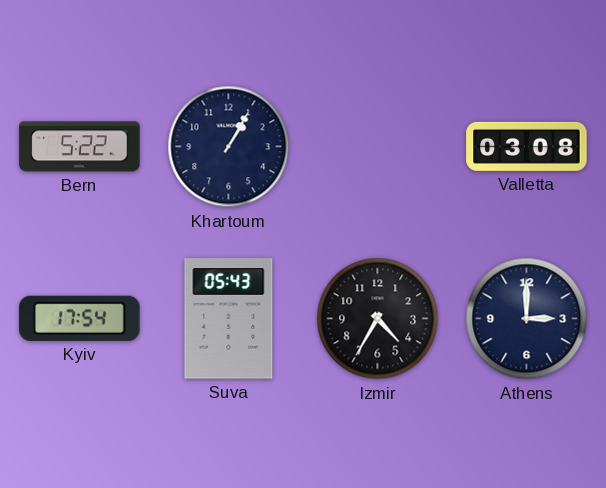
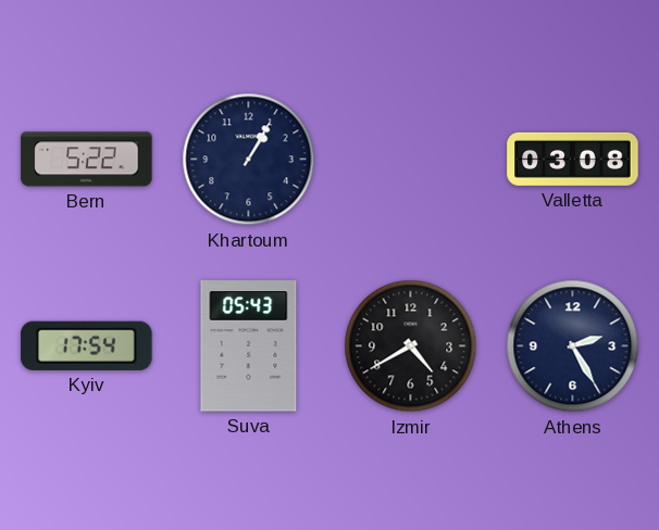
Izmir: 4:35 -> 4:40 (411, 346)
Athens: 3:00 -> 2:25 (573, 346)
